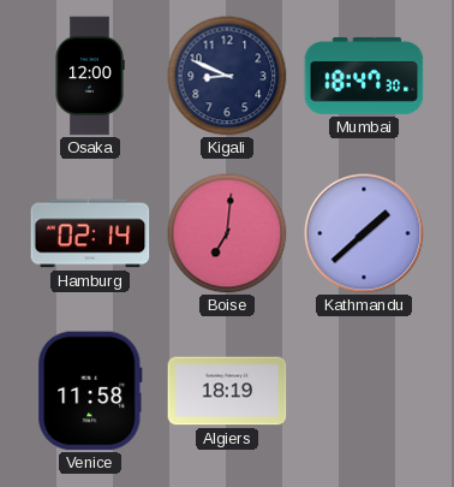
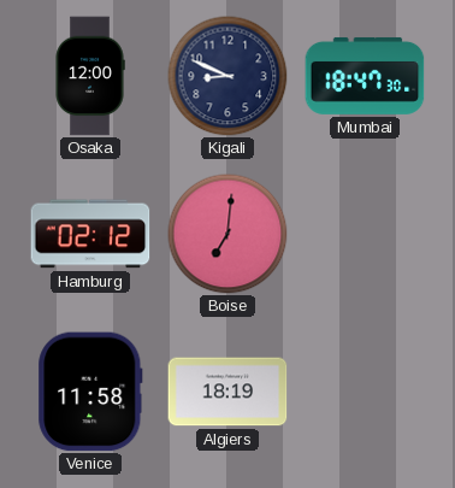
Hamburg: 02:14 -> 02:12 (90, 234)
Kathmandu: 1:38 -> none (364, 233)
